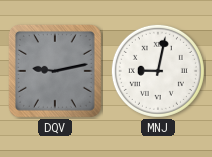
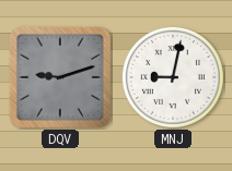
DQV: 9:13 -> 9:12 (60, 77)
